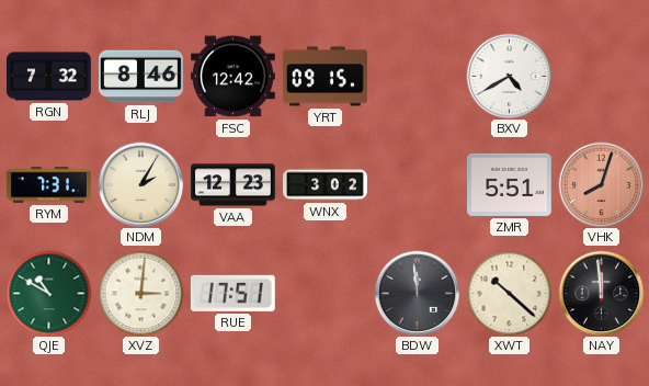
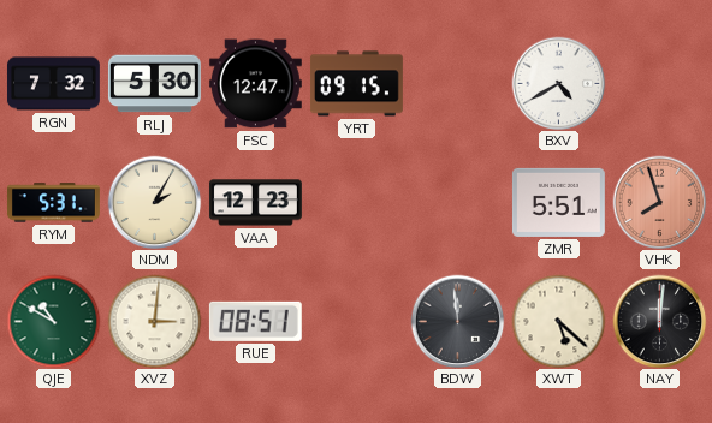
RLJ: 8:46 -> 5:30 (154, 84)
FSC: 12:42 -> 12:47 (255, 84)
RYM: 7:31 -> 5:31 (53, 203)
WNX: 3:02 -> none (326, 185)
VHK: 8:03 -> 7:57 (659, 202)
RUE: 17:51 -> 08:51 (255, 321)
XWT: 10:22 -> 5:22 (558, 321)
NAY: 11:59 -> 12:01 (659, 321)
